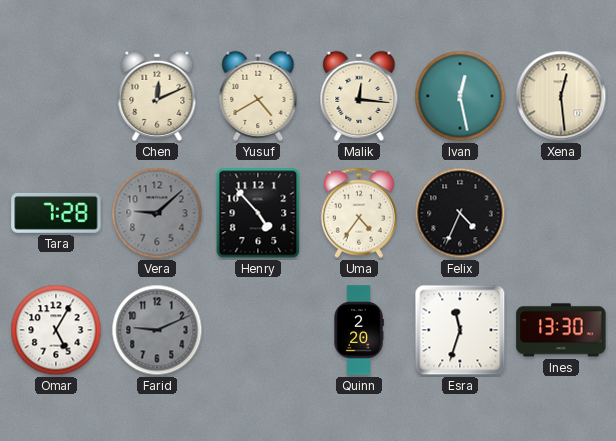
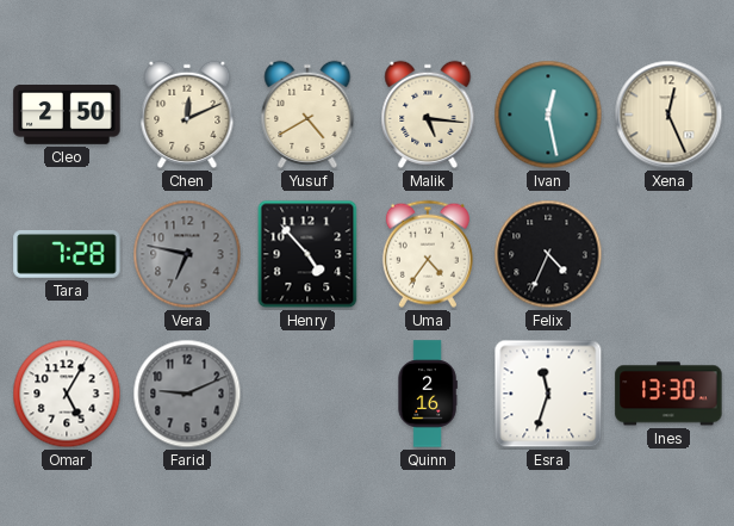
Cleo: none -> 2:50 (67, 116)
Malik: 12:16 -> 5:16 (428, 115)
Xena: 12:29 -> 12:26 (668, 115)
Vera: 9:08 -> 6:47 (187, 254)
Quinn: 2:20 -> 2:16 (428, 394)
